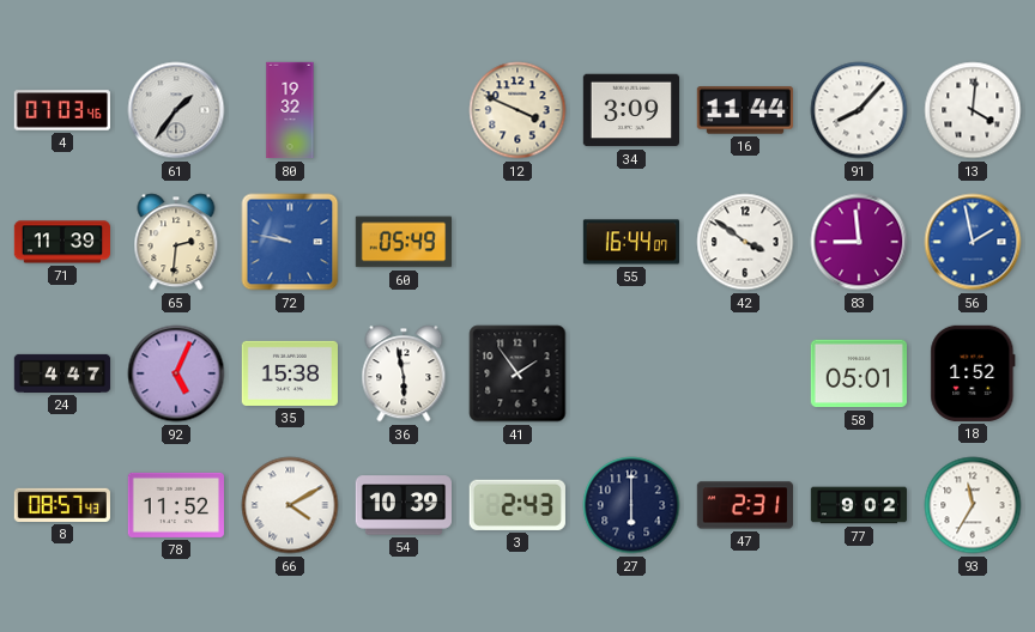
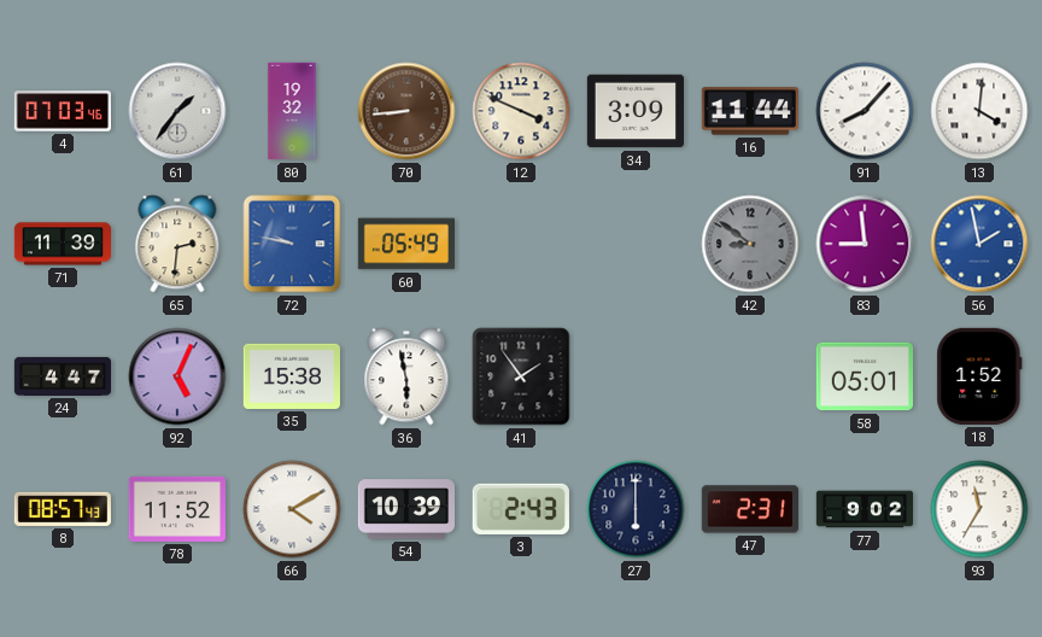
70: none -> 8:44 (406, 111)
55: 16:44 -> none (630, 242)
42: 3:51 -> 8:51 (750, 244)
42 dial: white -> grey (750, 244)
